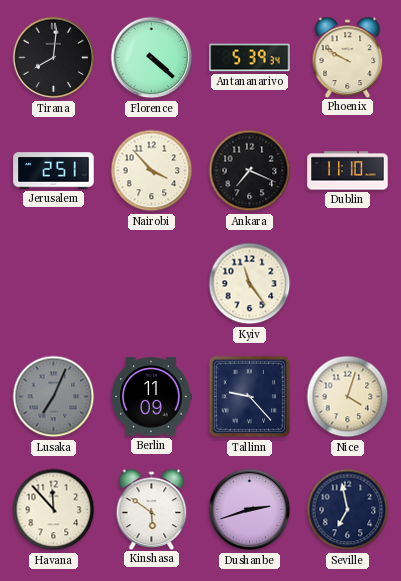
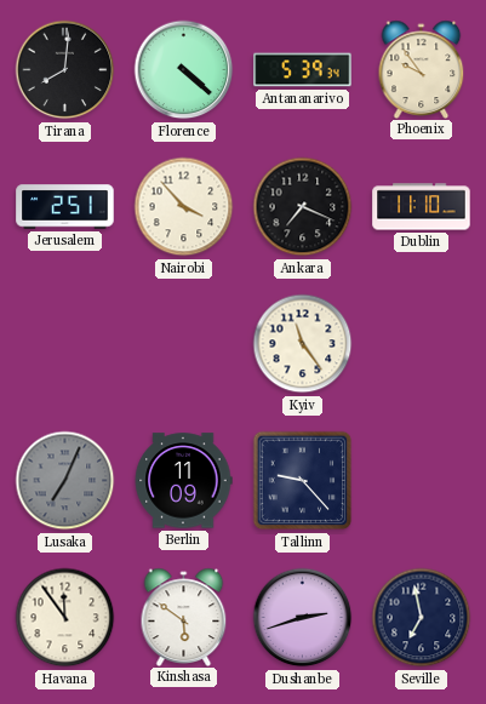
Phoenix: 9:50 -> 9:54 (422, 69)
Nice: 4:03 -> none (348, 397)
Havana: 11:53 -> 11:54 (65, 618)
